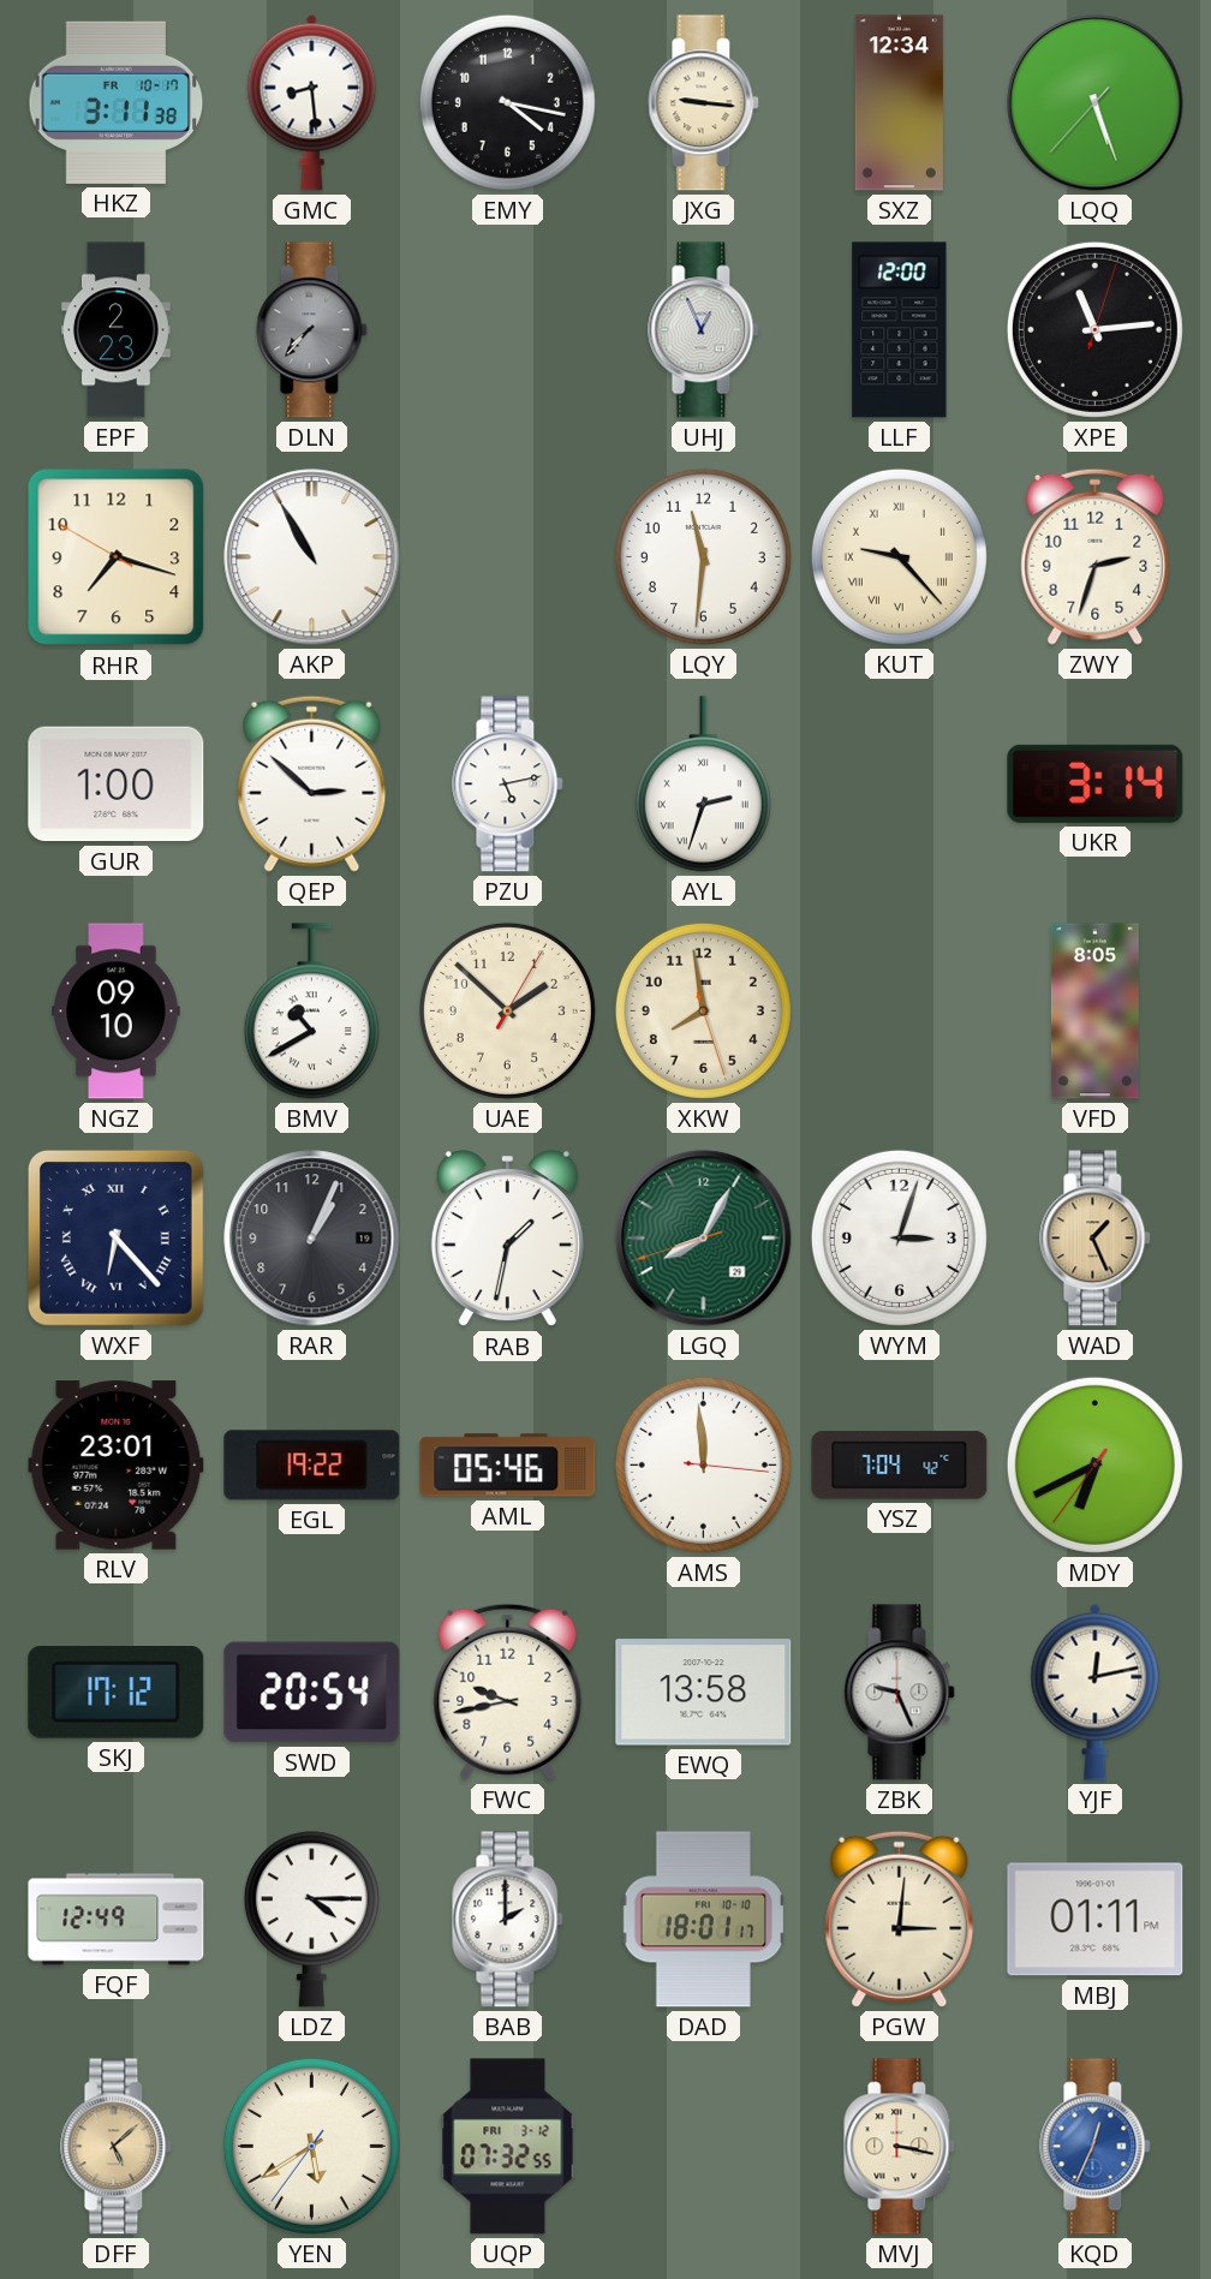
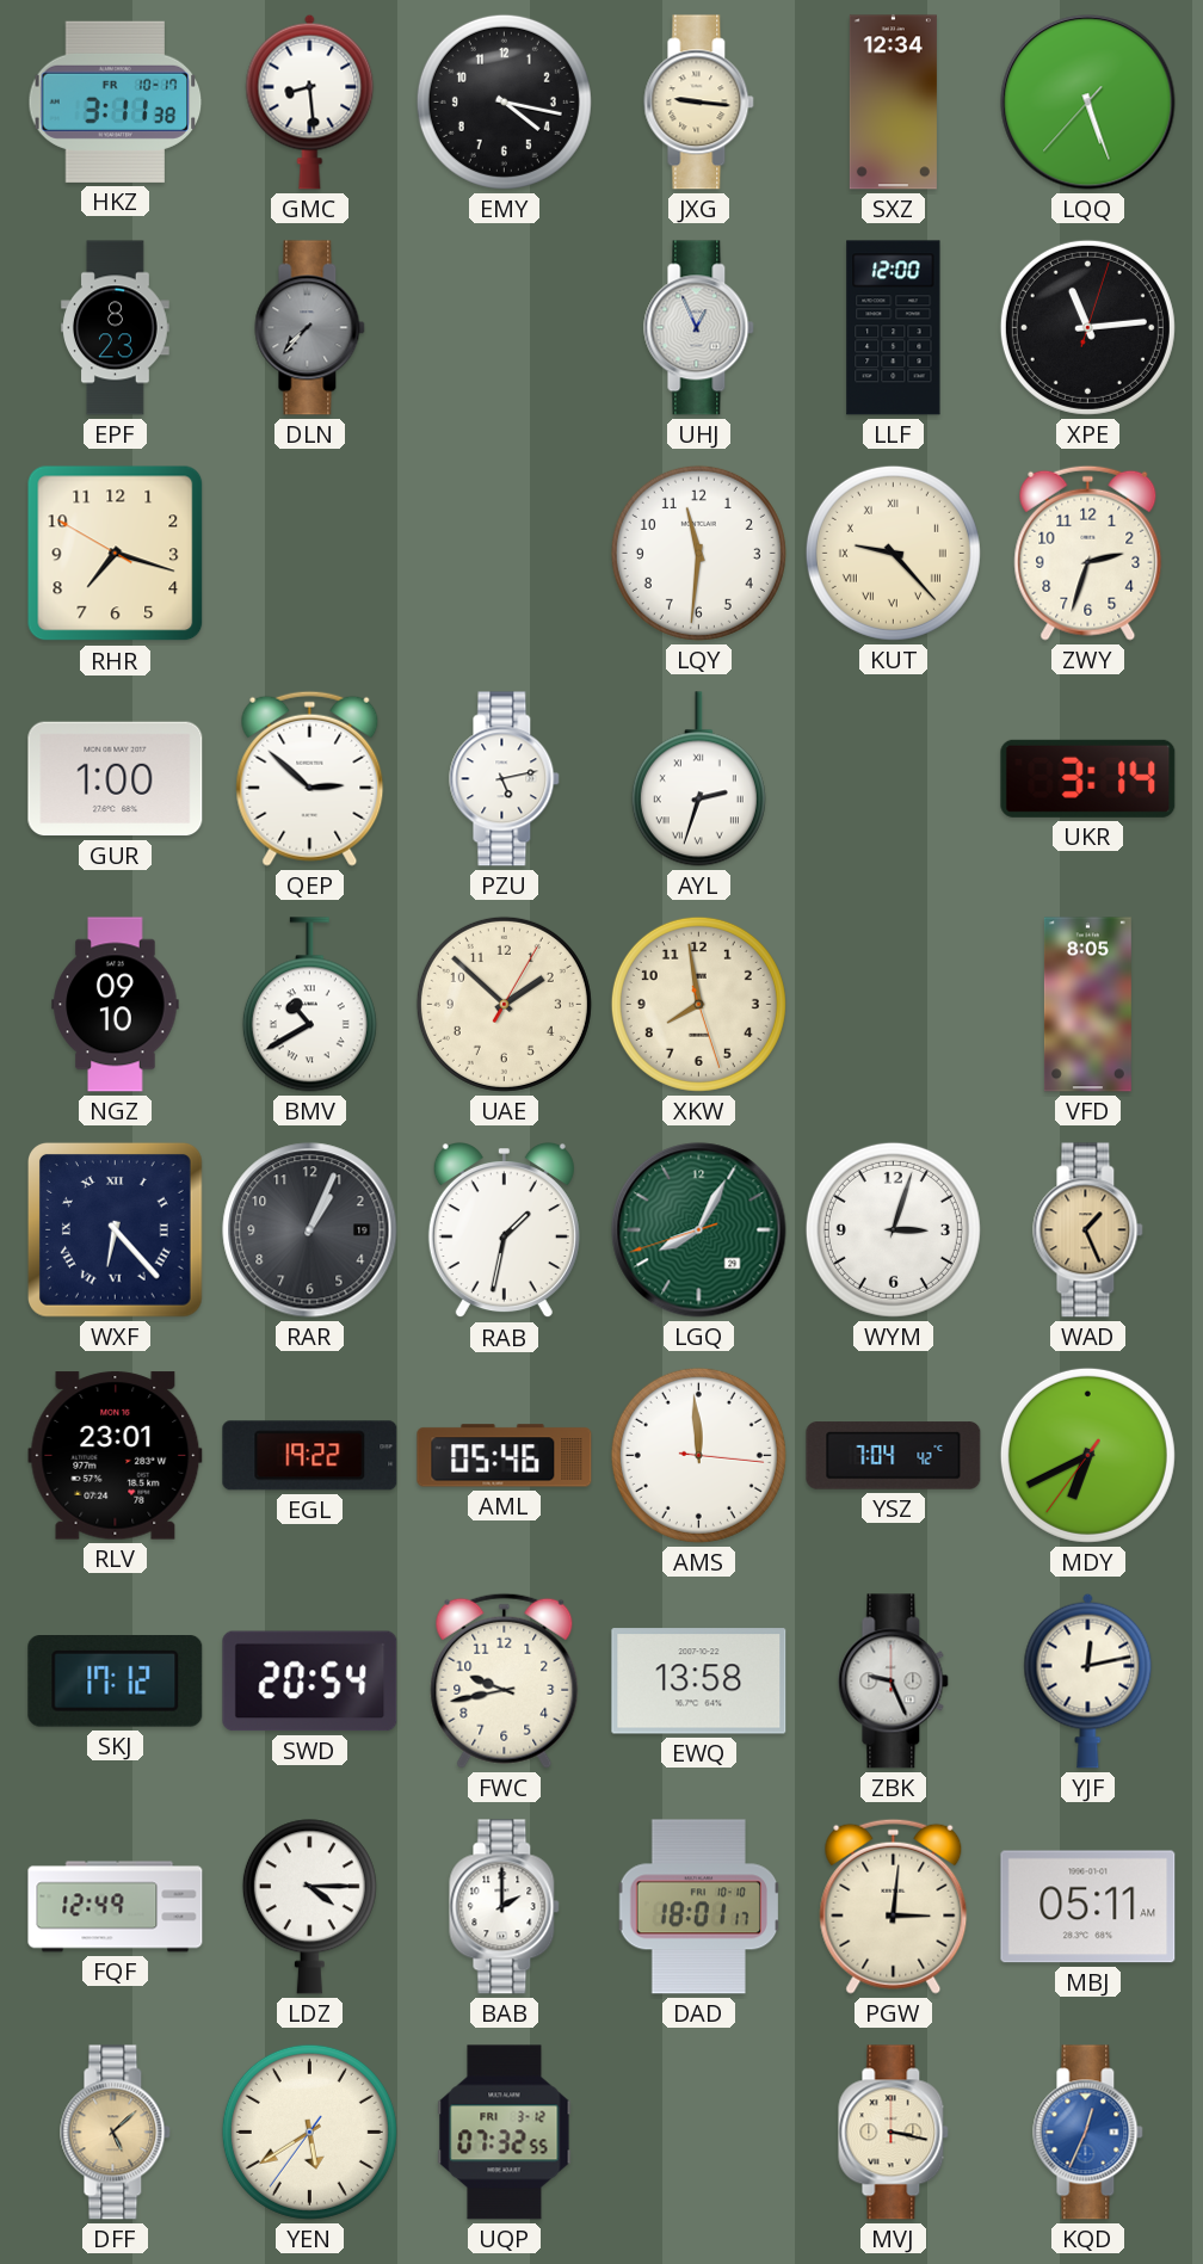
EPF: 2:23 -> 8:23 (116, 328)
AKP: 10:55 -> none (312, 557)
MBJ: 01:11 -> 05:11 (1088, 1907)
